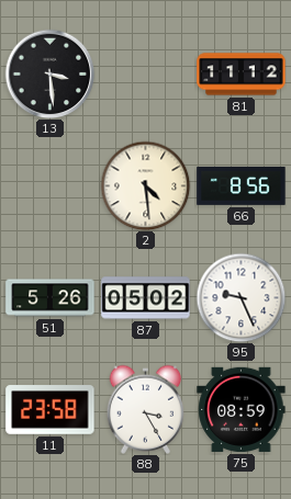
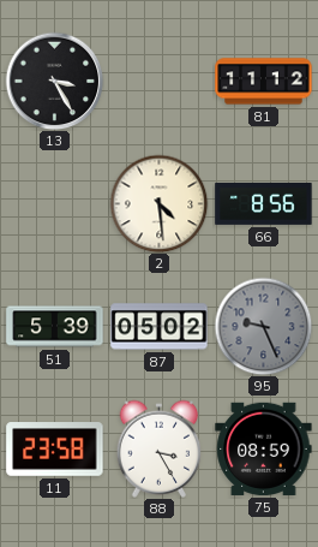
13: 3:29 -> 3:25 (54, 81)
51: 5:26 -> 5:39 (55, 327)
95 dial: white -> grey (263, 326)
